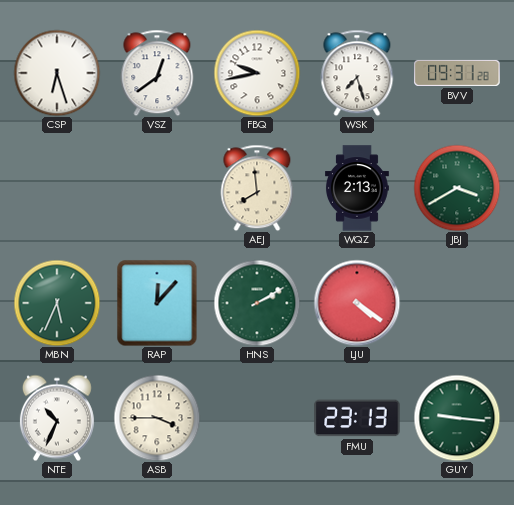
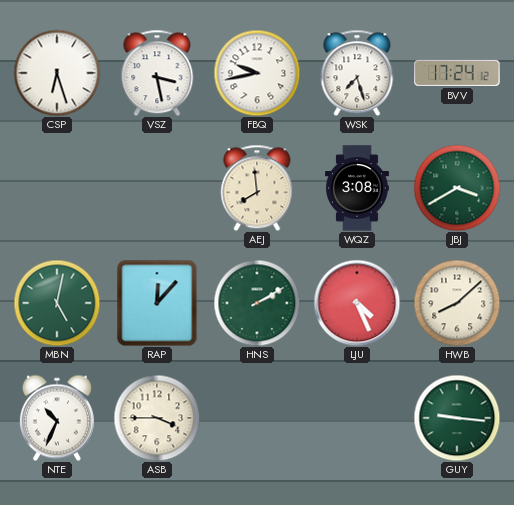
VSZ: 12:39 -> 3:28 (157, 73)
BVV: 09:31 -> 17:24 (457, 73)
WQZ: 2:13 -> 3:08 (358, 188)
MBN: 5:34 -> 5:02 (57, 303)
LJU: 4:21 -> 4:26 (357, 303)
HWB: none -> 8:08 (457, 303)
FMU: 23:13 -> none (357, 418)
